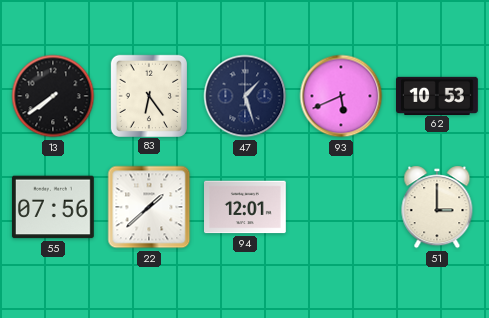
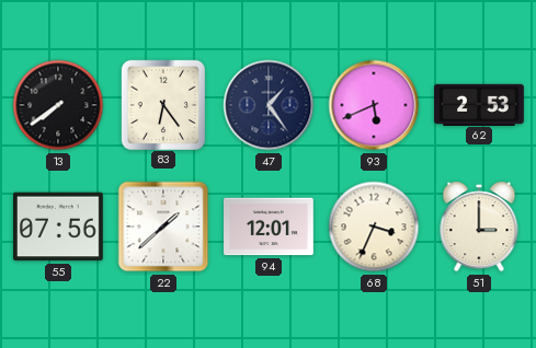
47: 1:27 -> 1:24 (269, 105)
62: 10:53 -> 2:53 (480, 104)
68: none -> 3:34 (374, 227)
